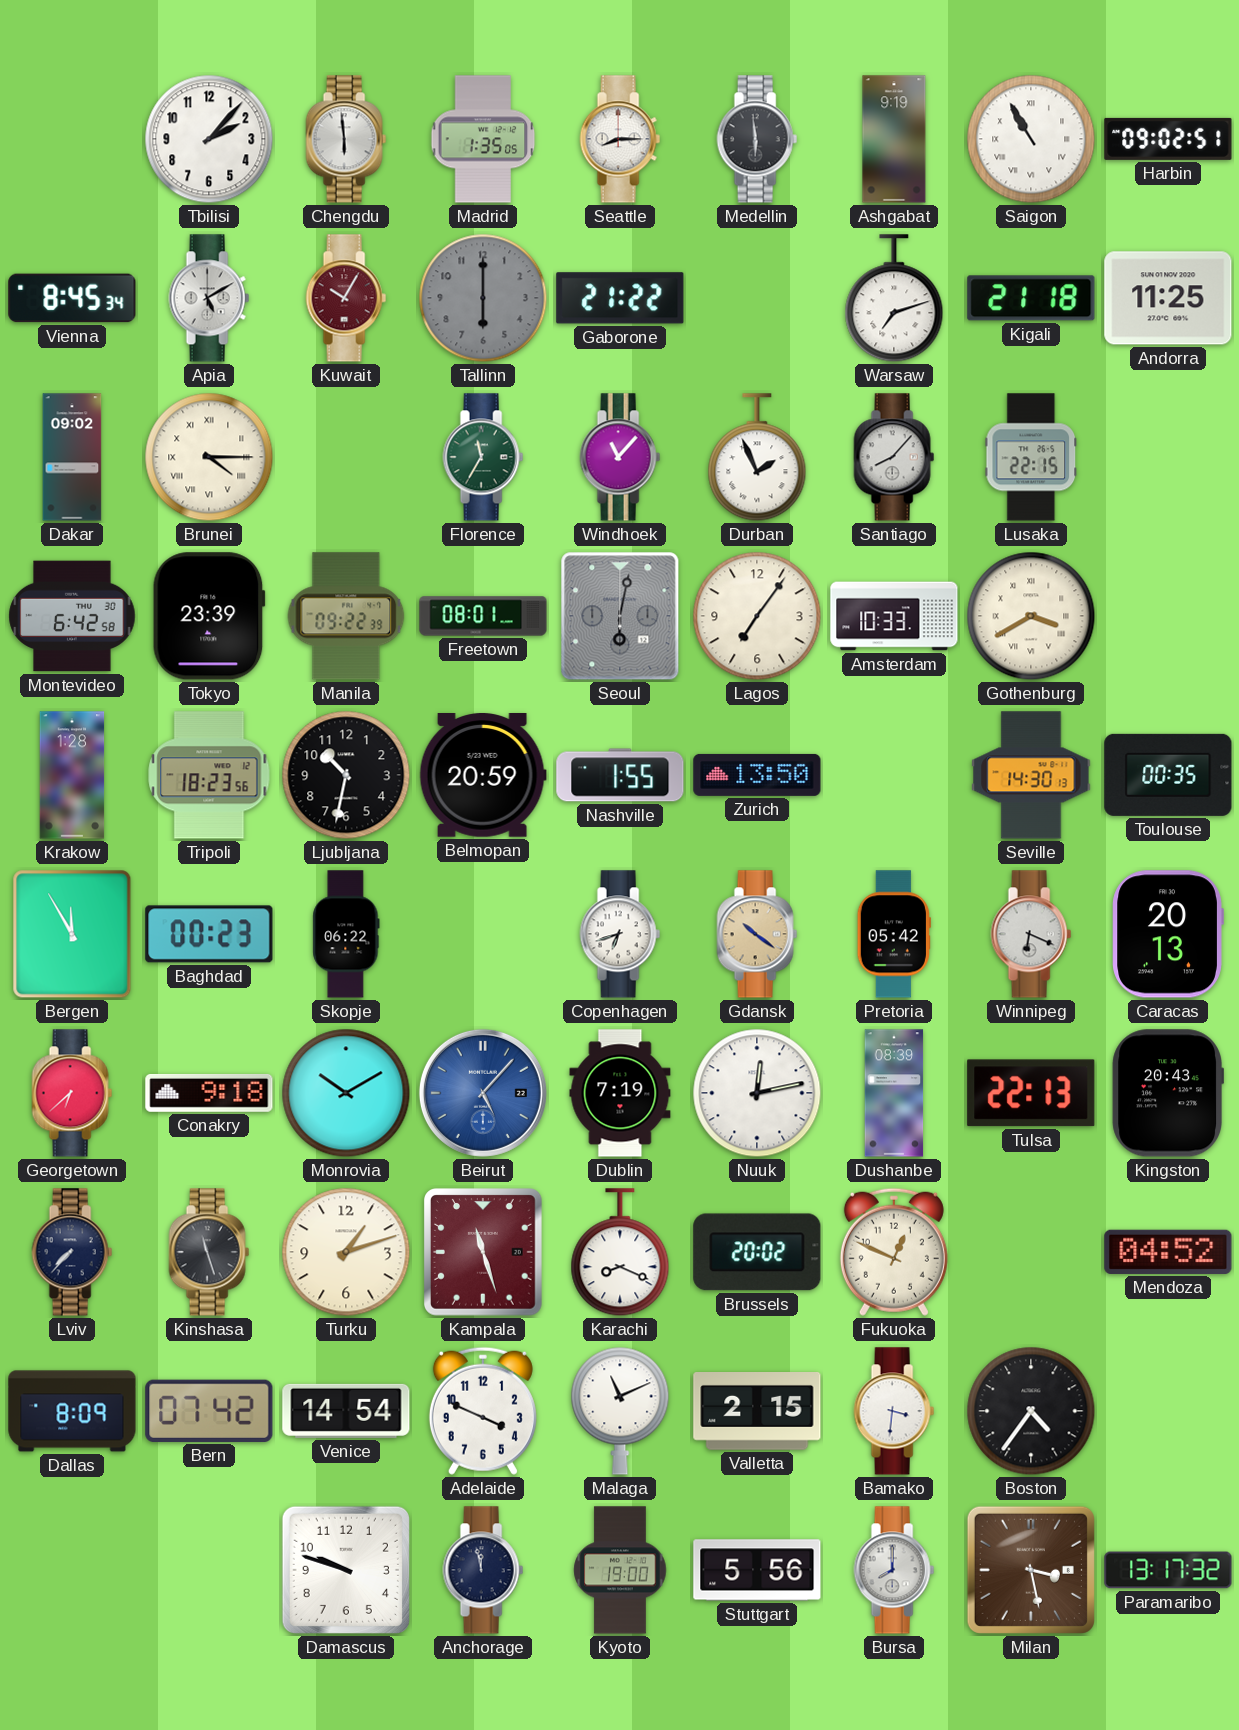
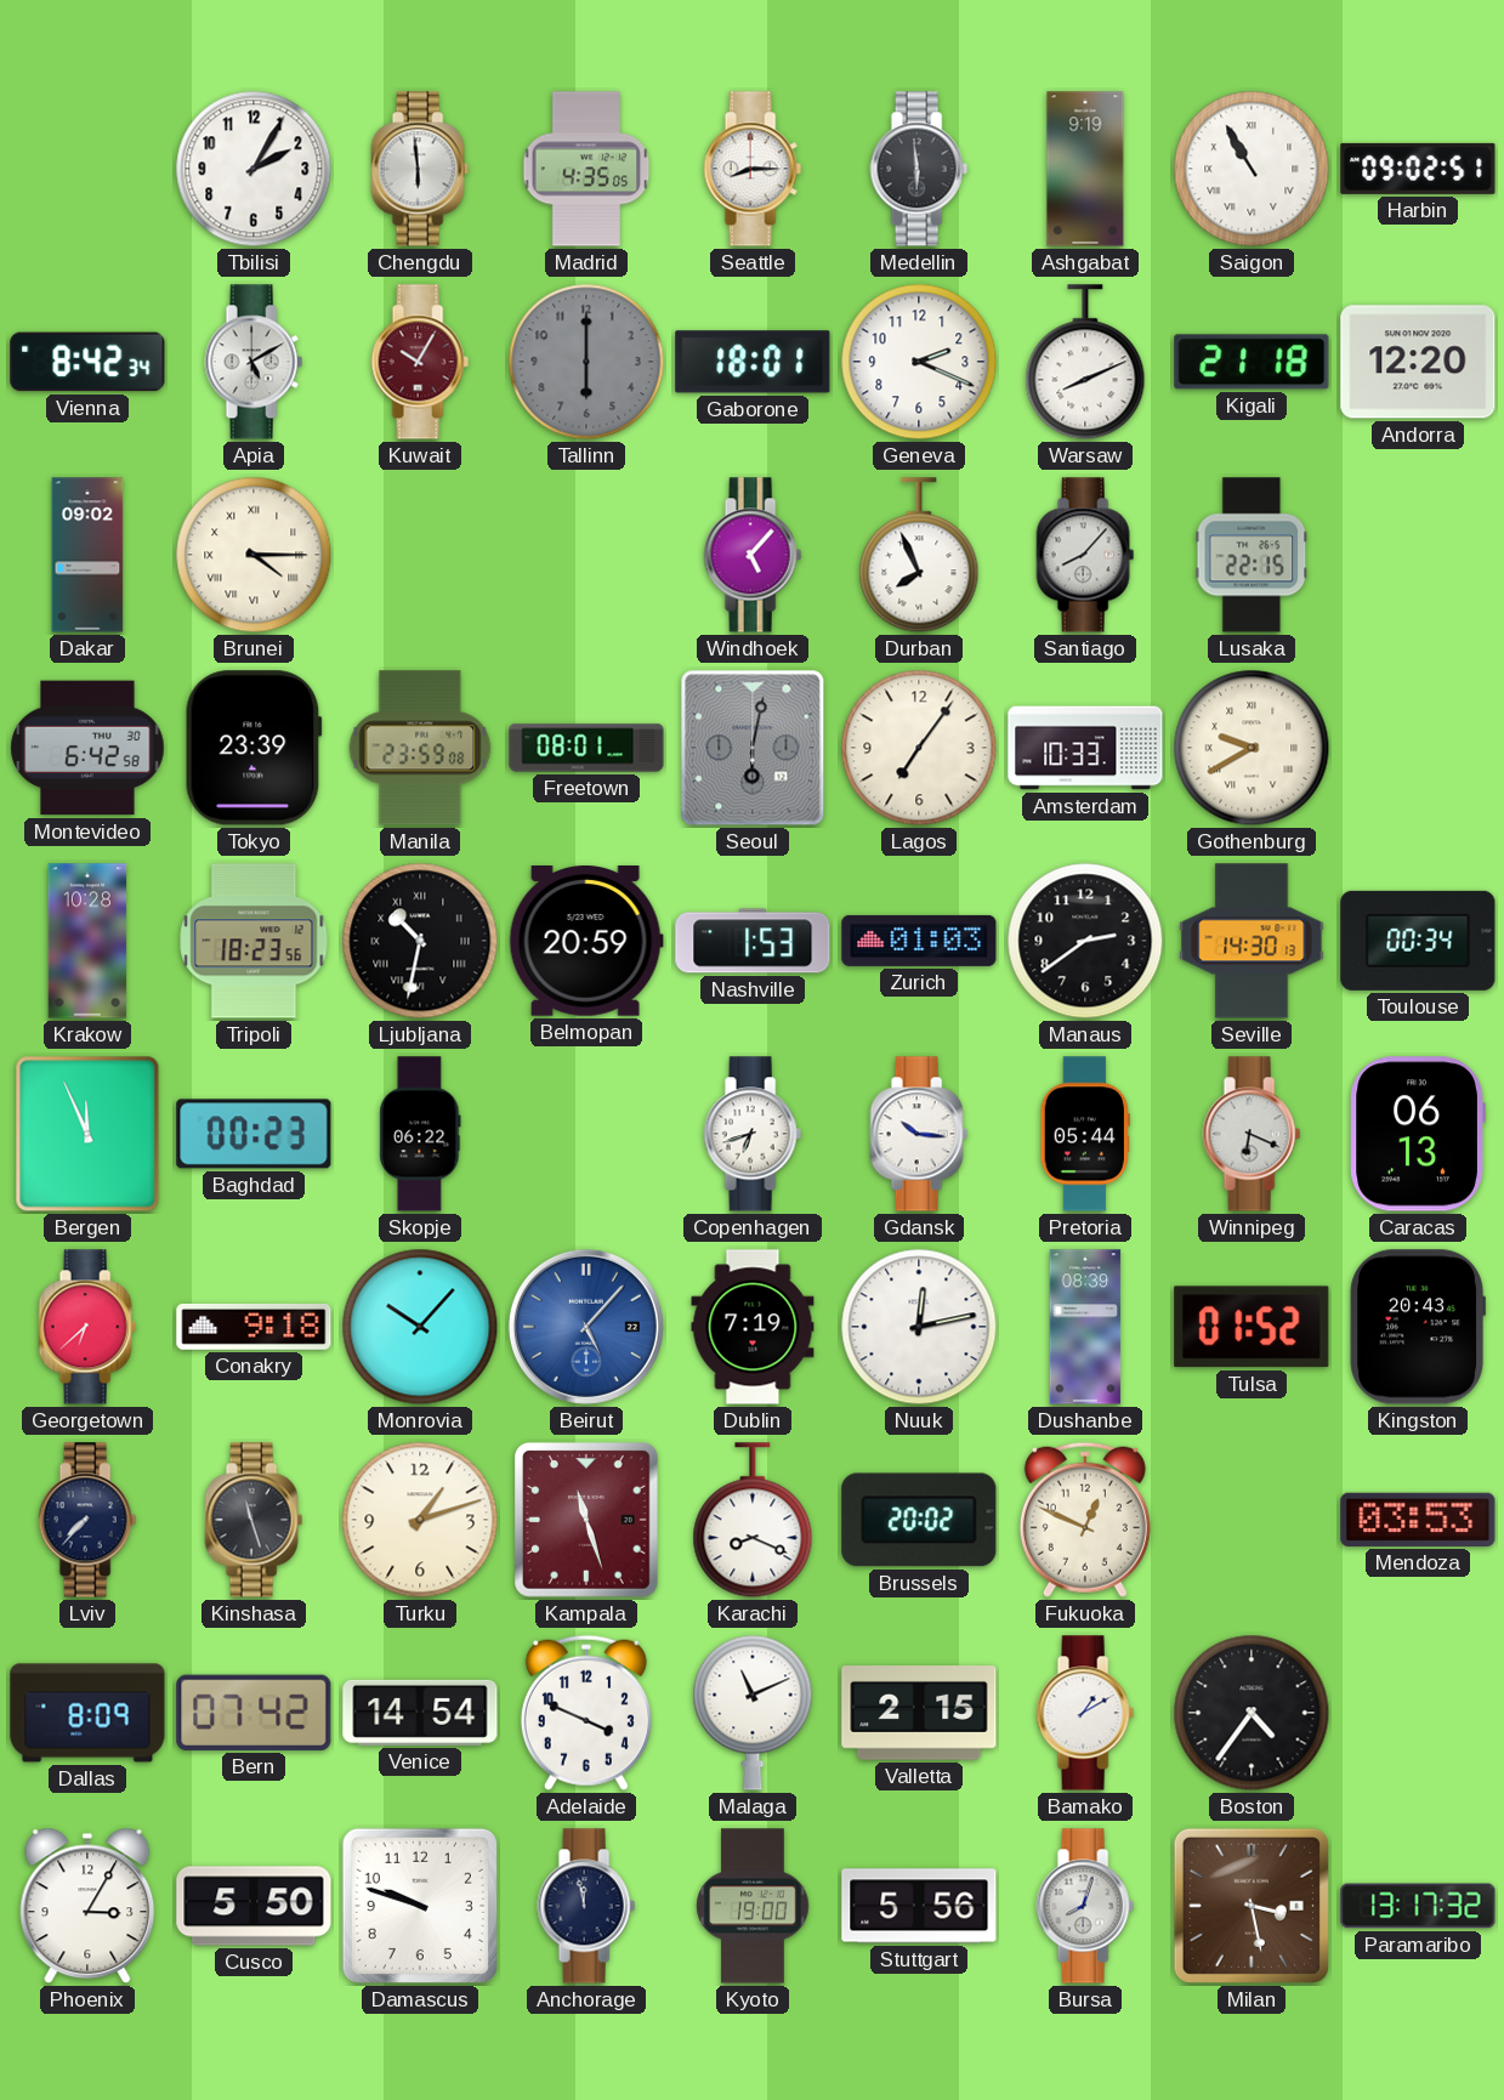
Tbilisi: 2:07 -> 2:05 (254, 169)
Madrid: 1:35 -> 4:35 (586, 169)
Vienna: 8:45 -> 8:42 (87, 362)
Gaborone: 21:22 -> 18:01 (753, 362)
Geneva: none -> 2:19 (919, 362)
Warsaw: 7:12 -> 8:11 (1085, 363)
Andorra: 11:25 -> 12:20 (1418, 362)
Florence: 11:35 -> none (483, 457)
Windhoek: 11:07 -> 5:07 (753, 555)
Durban: 1:56 -> 7:56 (919, 556)
Manila: 09:22 -> 23:59 (420, 748)
Gothenburg: 3:40 -> 9:40 (1252, 748)
Krakow: 1:28 -> 10:28 (87, 941)
Ljubljana numerals: Arabic -> Roman (420, 941)
Nashville: 1:55 -> 1:53 (753, 941)
Zurich: 13:50 -> 01:03 (919, 941)
Manaus: none -> 2:39 (1085, 941)
Toulouse: 00:35 -> 00:34 (1418, 941)
Bergen: 11:55 -> 11:56 (87, 1134)
Gdansk: 10:21 -> 10:16 (919, 1134)
Gdansk dial: champagne -> white (919, 1134)
Pretoria: 05:42 -> 05:44 (1085, 1134)
Caracas: 20:13 -> 06:13 (1418, 1134)
Monrovia: 10:10 -> 10:07 (420, 1327)
Tulsa: 22:13 -> 01:52 (1252, 1327)
Mendoza: 04:52 -> 03:53 (1418, 1520)
Bamako: 3:31 -> 1:10 (1085, 1713)
Phoenix: none -> 3:05 (87, 1906)
Cusco: none -> 5:50 (254, 1906)
Bursa: 8:00 -> 8:03 (1085, 1906)
